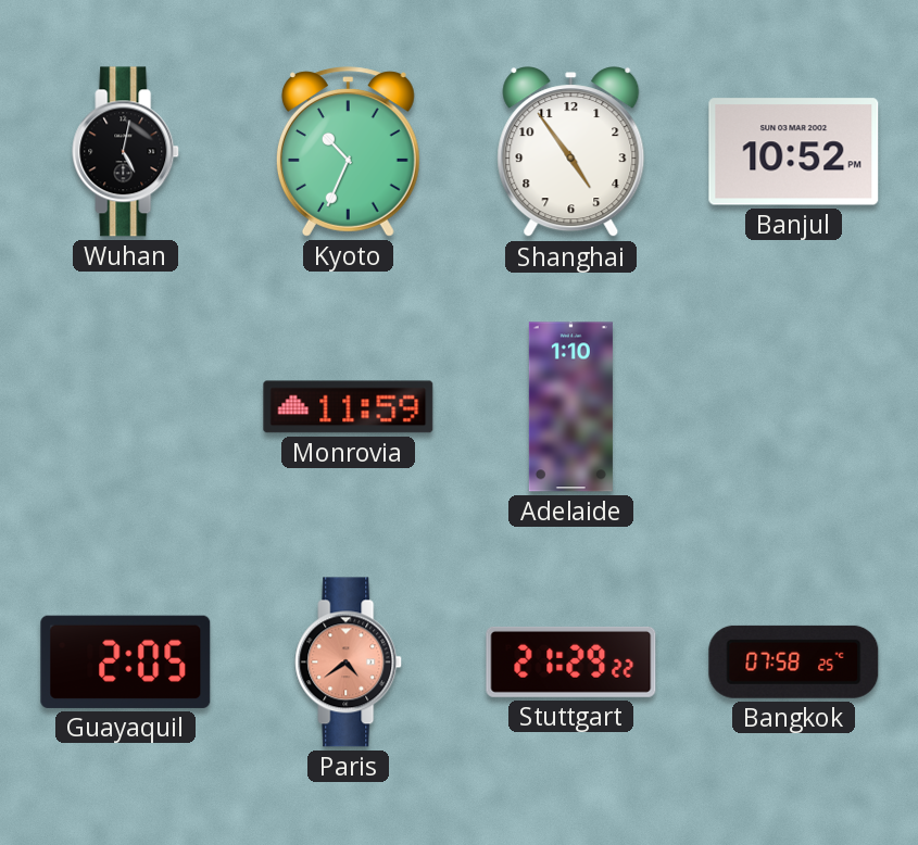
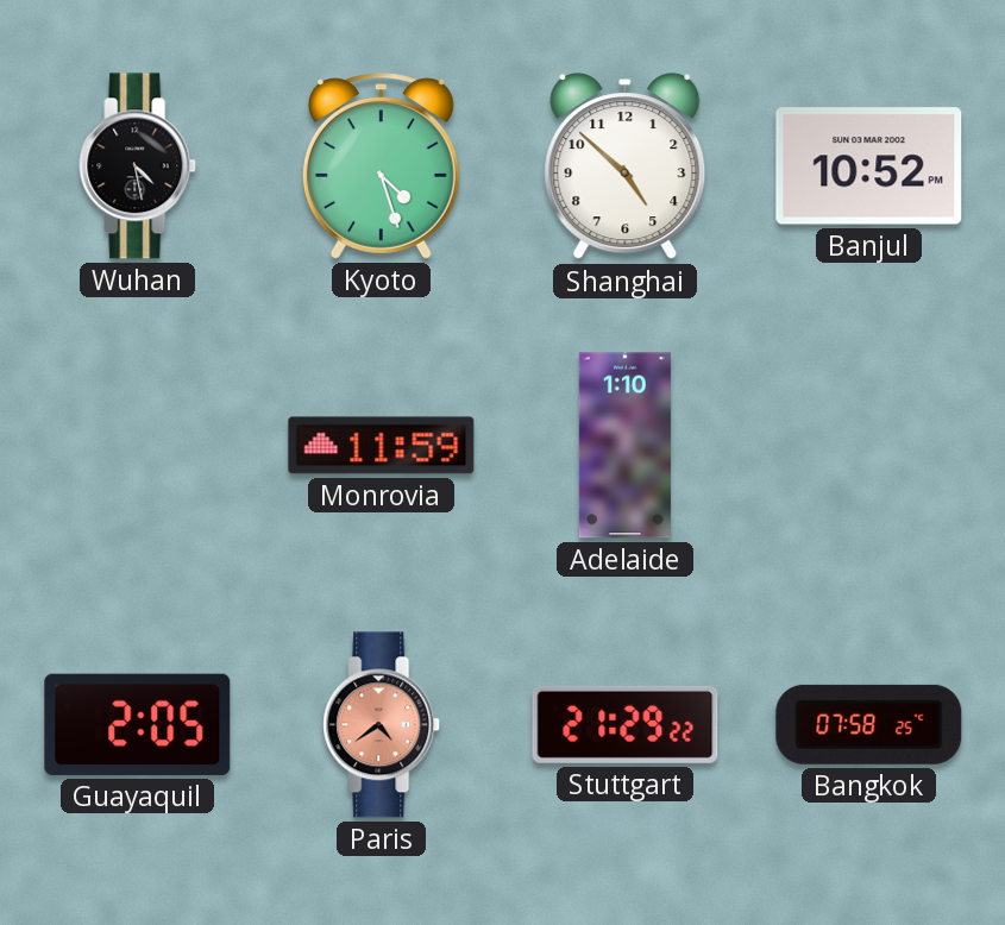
Wuhan: 5:02 -> 4:28 (138, 166)
Kyoto: 10:34 -> 4:27 (381, 166)
Shanghai: 4:54 -> 4:52 (626, 166)
